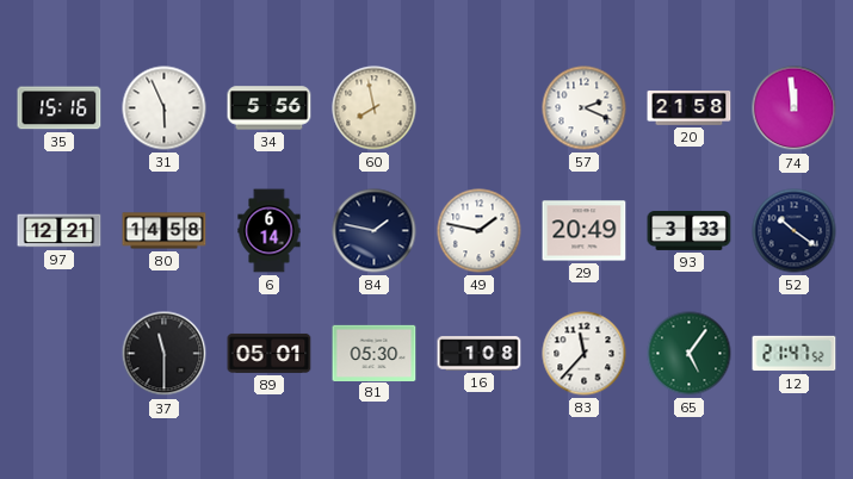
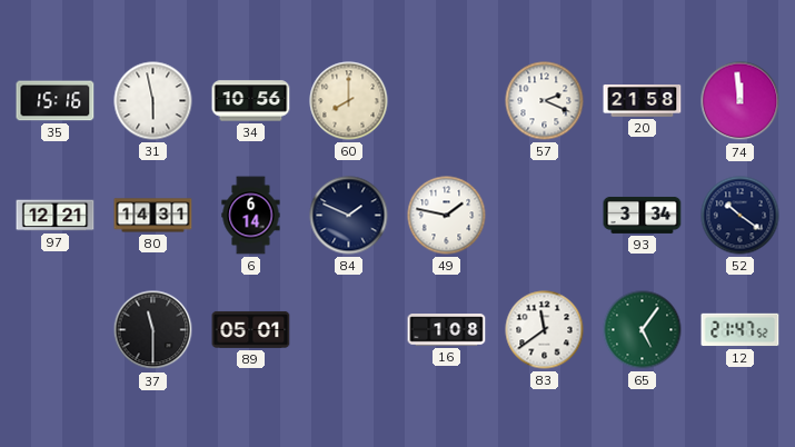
31: 5:56 -> 5:58 (153, 101)
34: 5:56 -> 10:56 (251, 101)
60: 7:58 -> 8:00 (349, 101)
80: 14:58 -> 14:31 (153, 216)
84: 1:47 -> 1:49 (349, 216)
29: 20:49 -> none (585, 231)
93: 3:33 -> 3:34 (643, 215)
81: 05:30 -> none (375, 353)
83: 11:37 -> 11:39 (545, 330)
